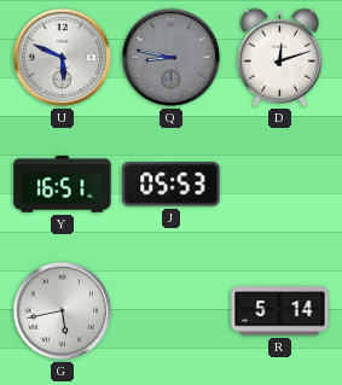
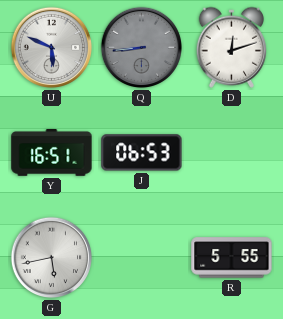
Q: 8:47 -> 8:44 (142, 48)
J: 05:53 -> 06:53 (142, 153)
R: 5:14 -> 5:55 (232, 258)
